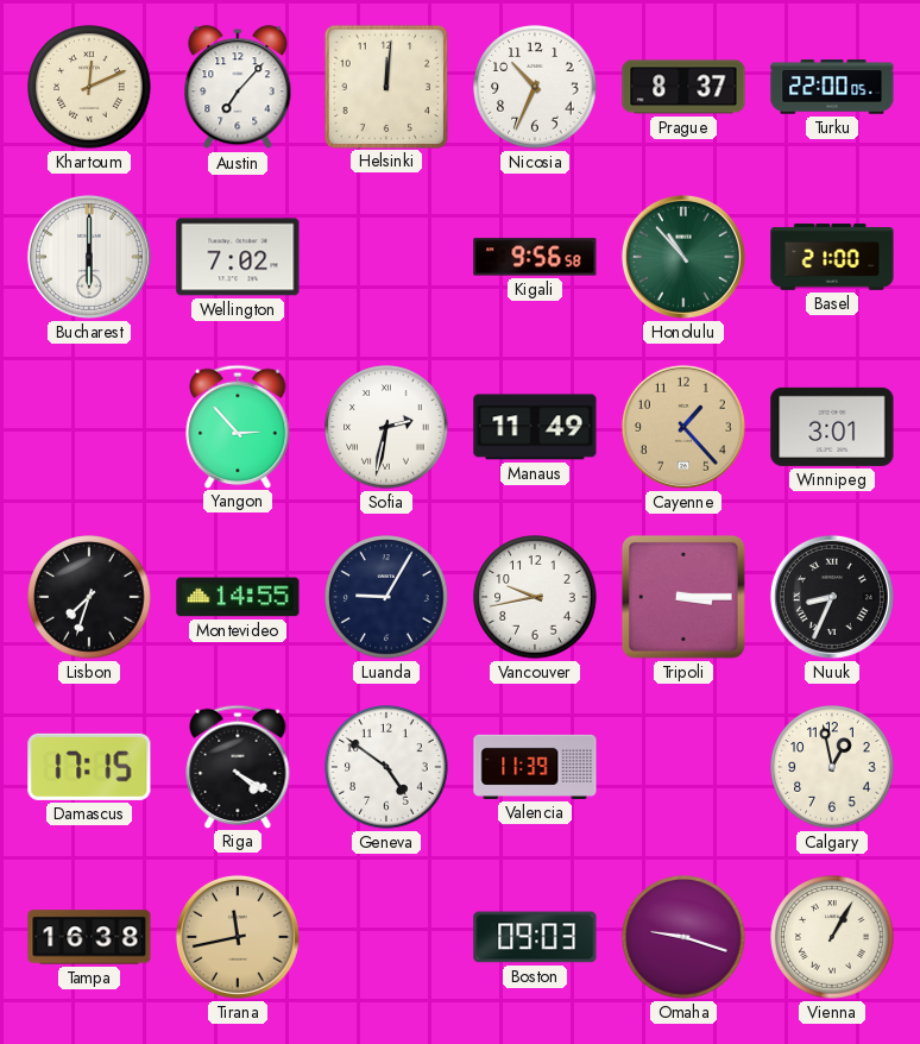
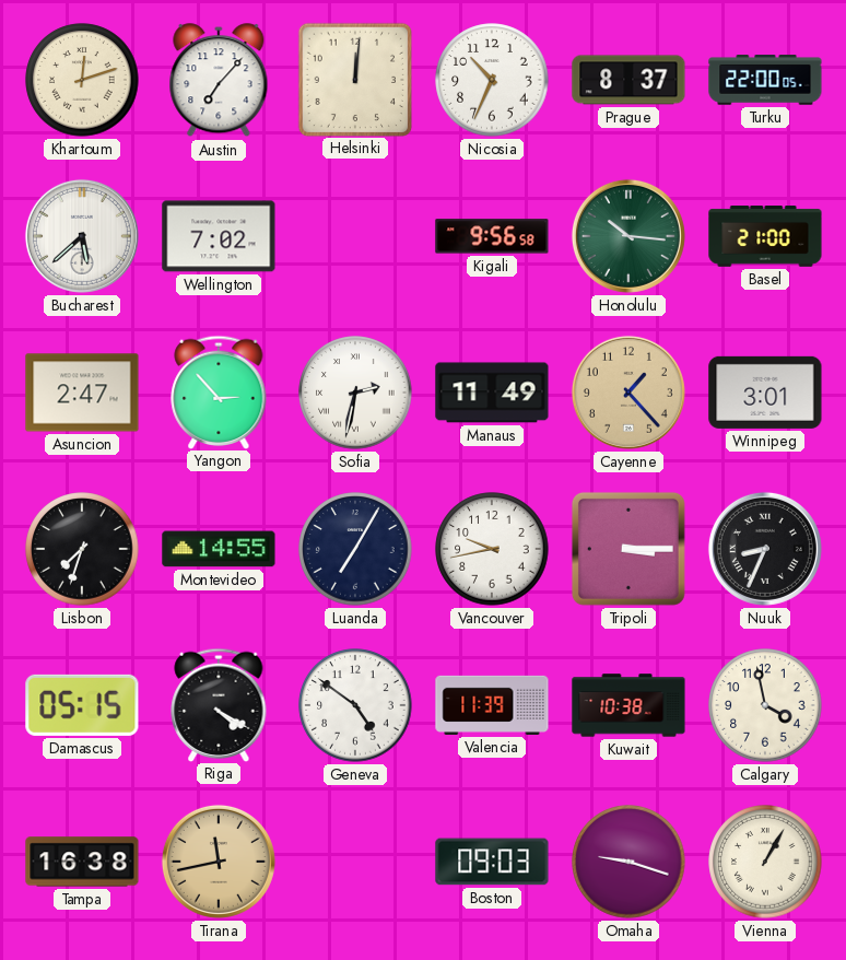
Khartoum: 12:11 -> 12:12 (82, 80)
Bucharest: 6:00 -> 5:38 (82, 236)
Honolulu: 10:53 -> 10:16 (628, 236)
Asuncion: none -> 2:47 (82, 393)
Luanda: 9:05 -> 7:05 (355, 549)
Damascus: 17:15 -> 05:15 (82, 705)
Kuwait: none -> 10:38 (628, 705)
Calgary: 12:58 -> 3:58 (765, 705)
